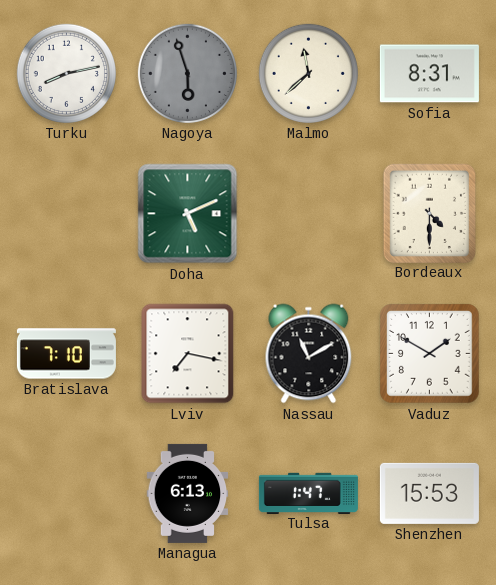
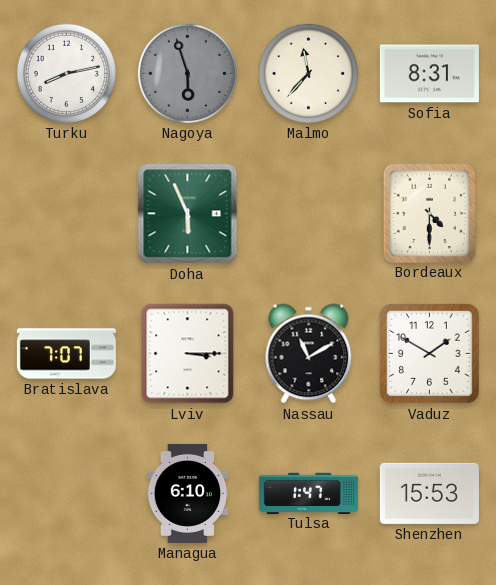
Malmo: 11:38 -> 11:37 (308, 73)
Doha: 5:11 -> 5:56 (188, 214)
Bratislava: 7:10 -> 7:07 (66, 354)
Lviv: 7:17 -> 3:15 (188, 354)
Managua: 6:13 -> 6:10 (188, 493)
